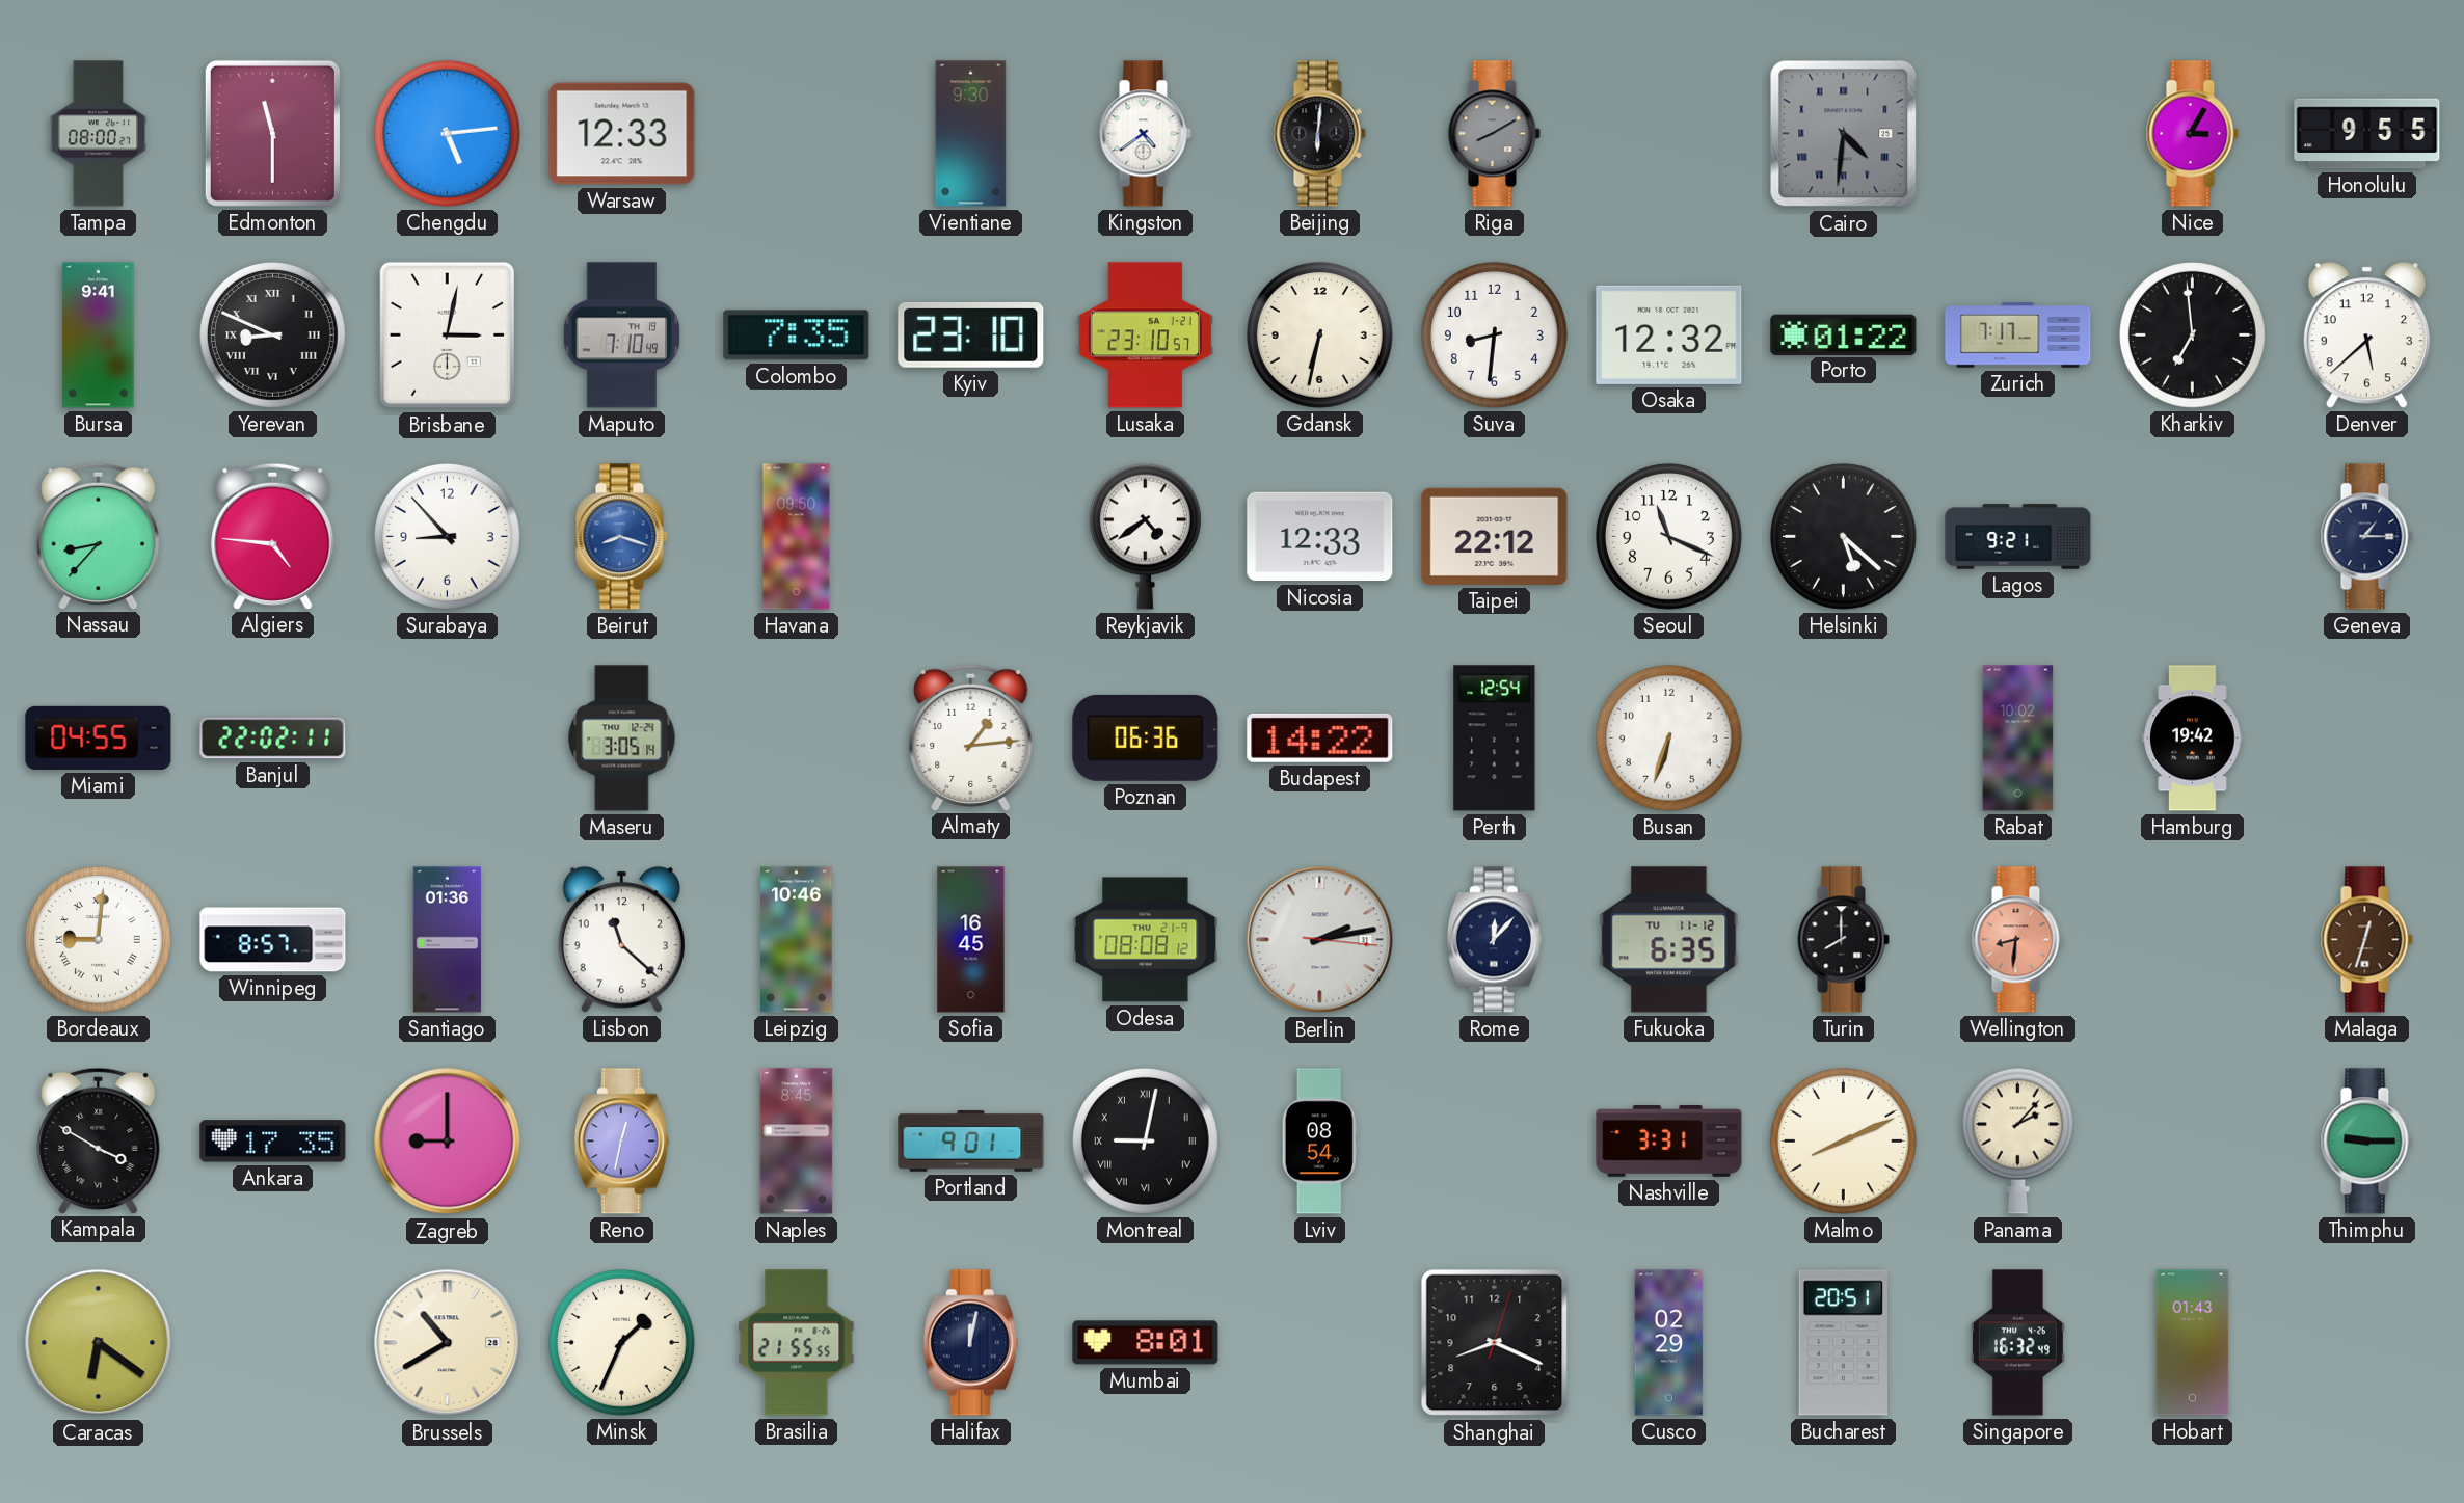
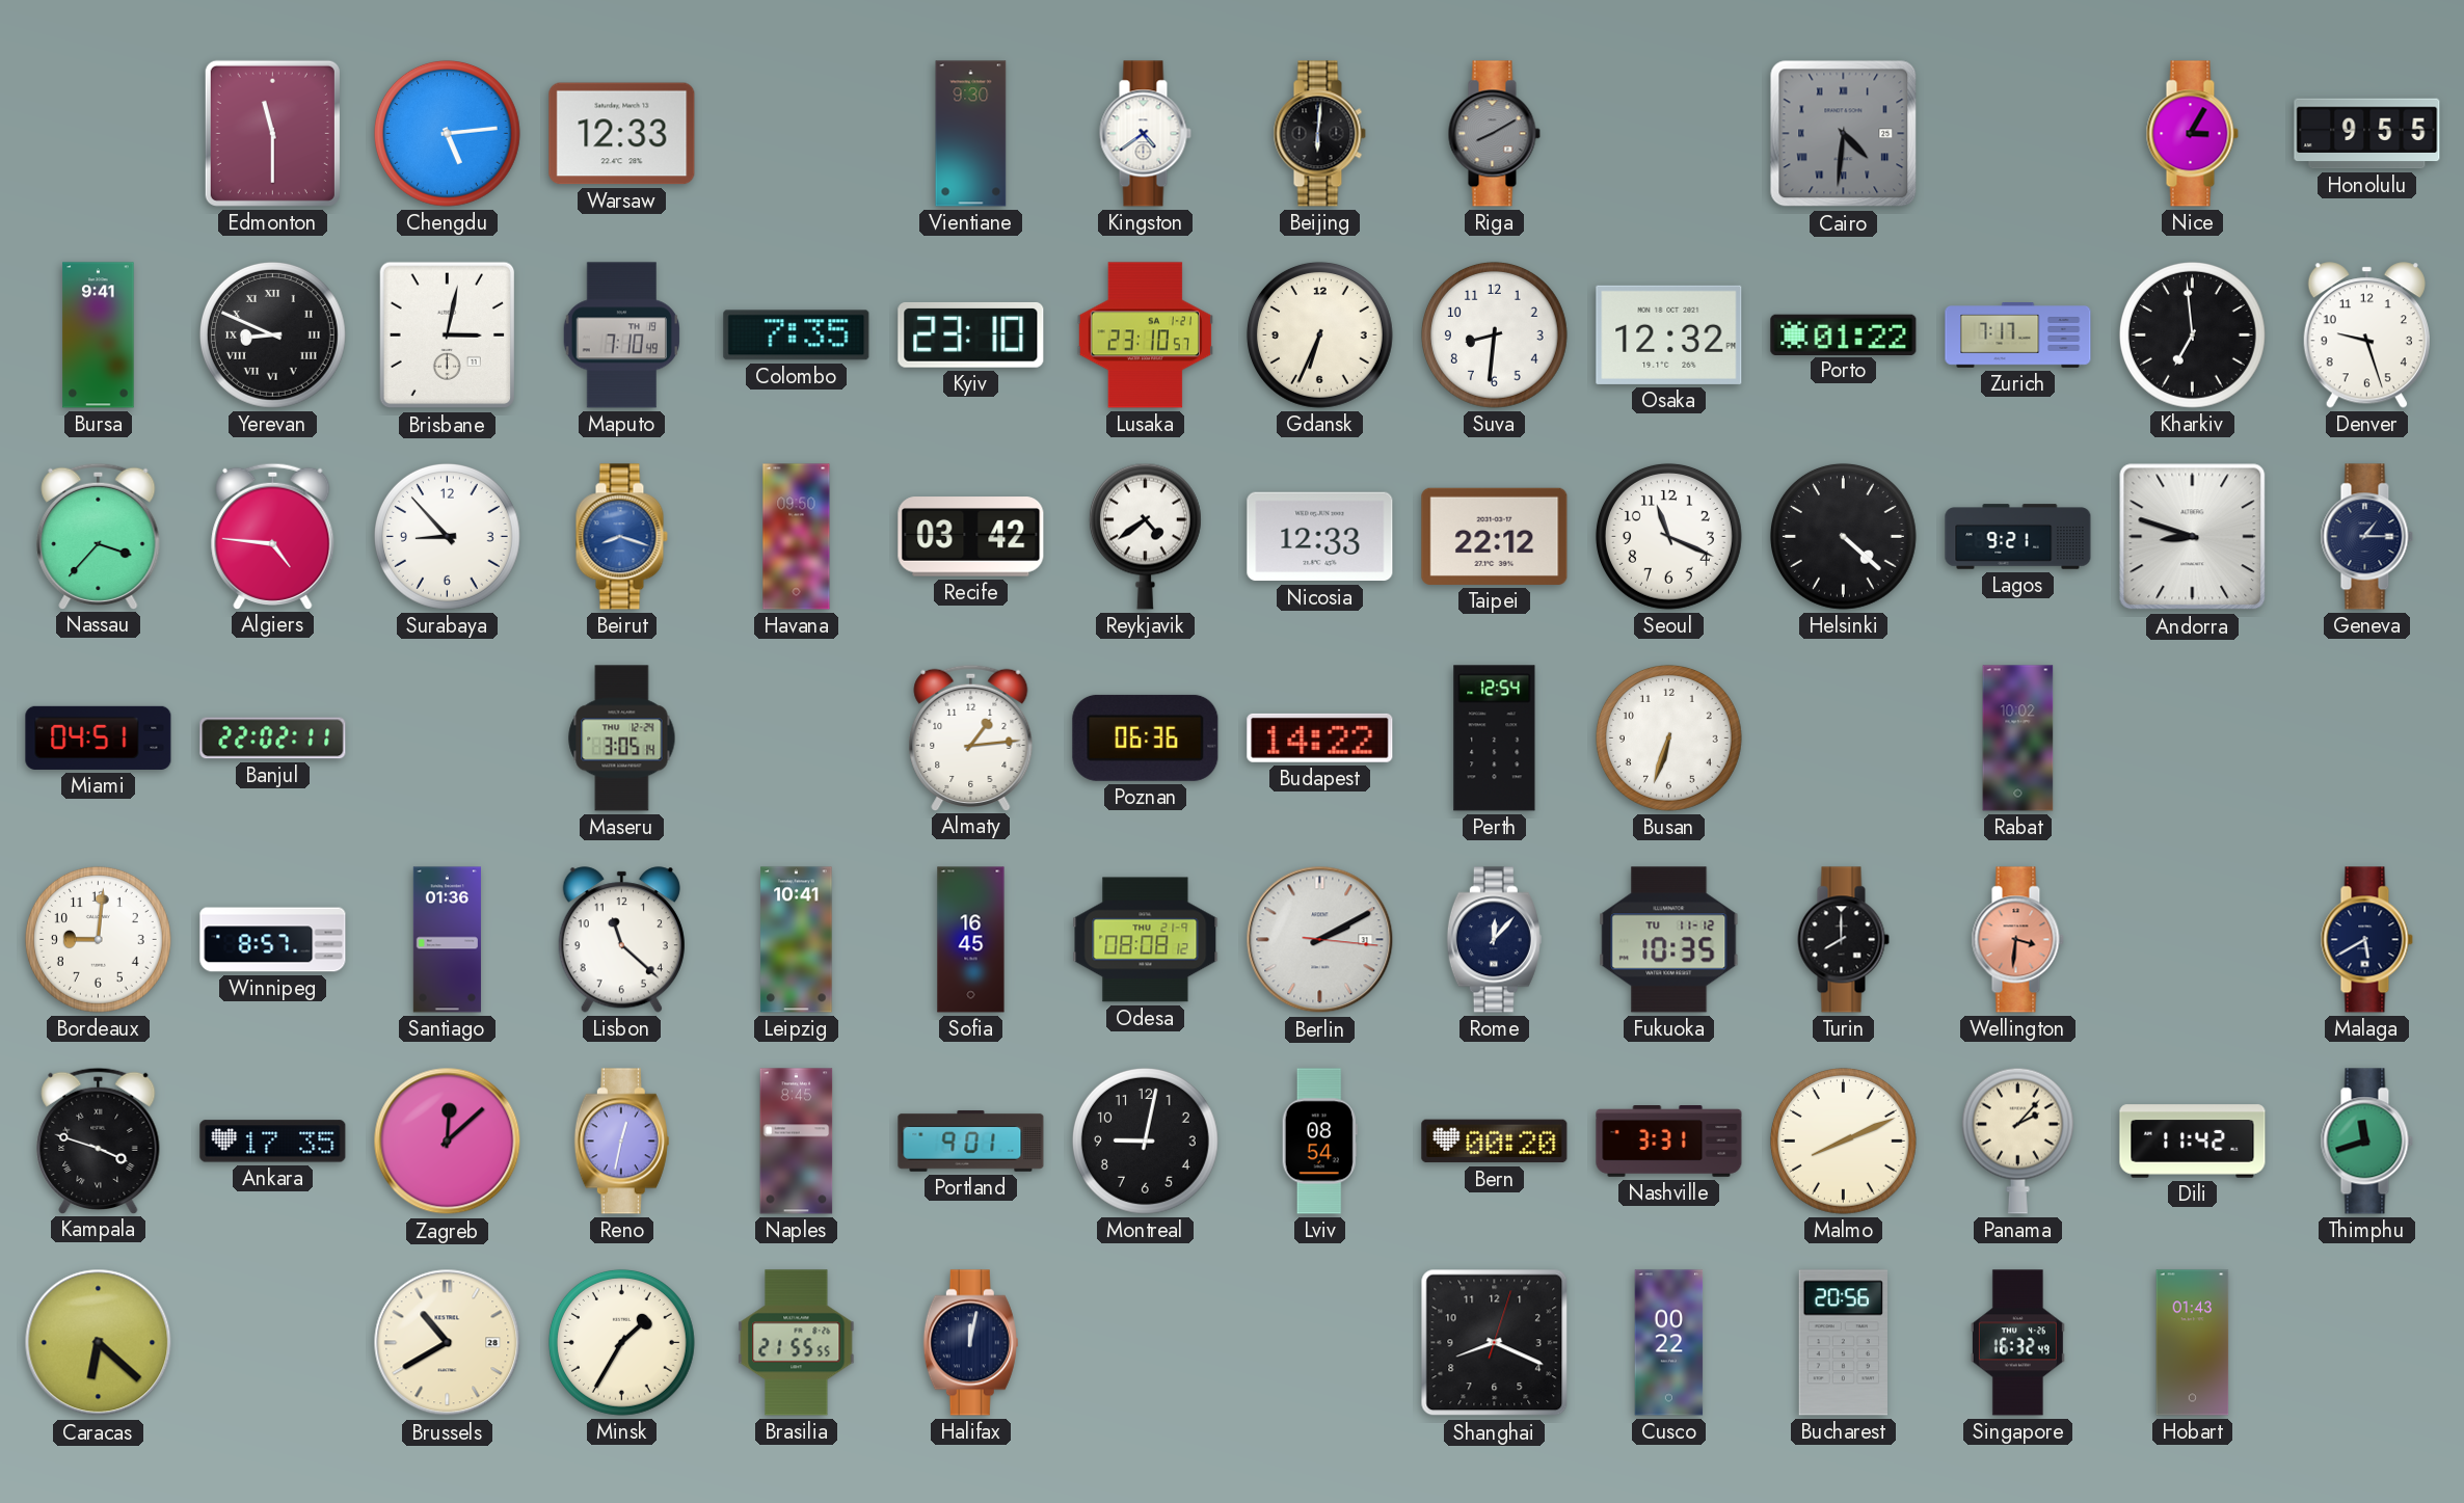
Tampa: 08:00 -> none (99, 134)
Gdansk: 6:32 -> 6:34 (1319, 334)
Denver: 5:38 -> 9:27 (2366, 336)
Nassau: 8:37 -> 3:37 (99, 536)
Recife: none -> 03:42 (971, 537)
Helsinki: 5:22 -> 4:22 (1843, 536)
Andorra: none -> 8:48 (2193, 537)
Miami: 04:55 -> 04:51 (99, 737)
Hamburg: 19:42 -> none (2193, 739)
Bordeaux numerals: Roman -> Arabic (98, 939)
Leipzig: 10:46 -> 10:41 (797, 940)
Berlin: 2:13 -> 2:10 (1320, 940)
Fukuoka: 6:35 -> 10:35 (1669, 940)
Wellington: 8:31 -> 3:31 (2017, 940)
Malaga: 12:33 -> 5:40 (2366, 940)
Malaga dial: brown -> navy (2366, 940)
Kampala: 3:50 -> 3:48 (99, 1140)
Zagreb: 9:00 -> 12:08 (448, 1142)
Montreal numerals: Roman -> Arabic (1145, 1140)
Bern: none -> 00:20 (1495, 1142)
Dili: none -> 11:42 (2193, 1142)
Thimphu: 9:15 -> 11:42 (2366, 1142)
Caracas: 6:21 -> 6:22 (99, 1343)
Minsk: 1:34 -> 1:35 (621, 1342)
Mumbai: 8:01 -> none (1146, 1343)
Cusco: 02:29 -> 00:22 (1669, 1343)
Bucharest: 20:51 -> 20:56 (1843, 1343)
